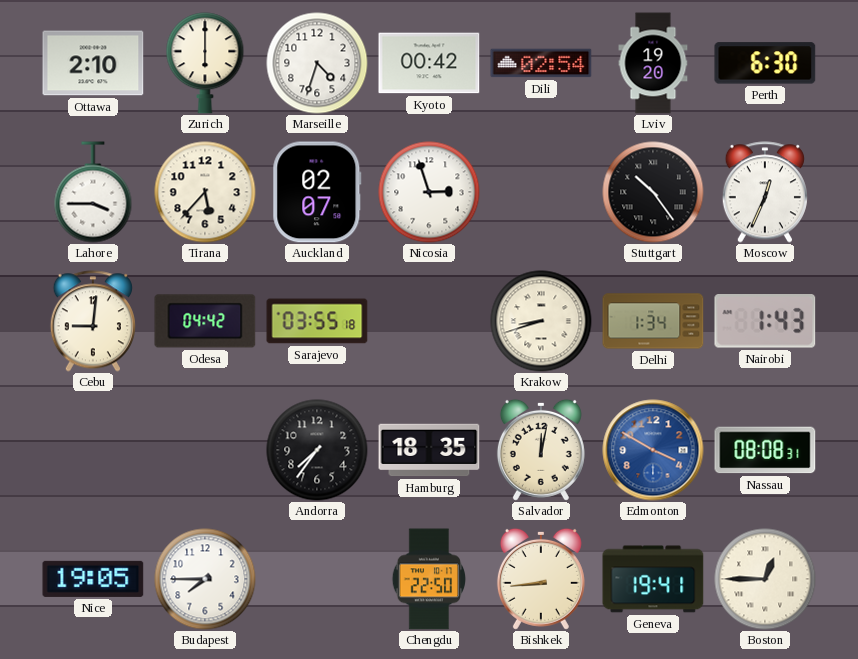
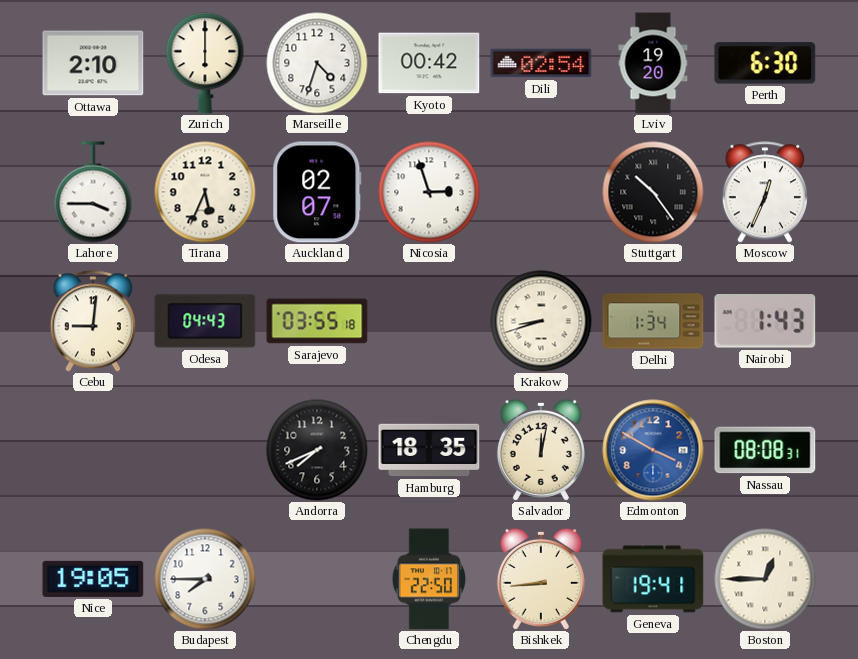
Tirana: 5:37 -> 5:34 (205, 192)
Odesa: 04:42 -> 04:43 (205, 321)
Andorra: 7:36 -> 7:41 (317, 450)
